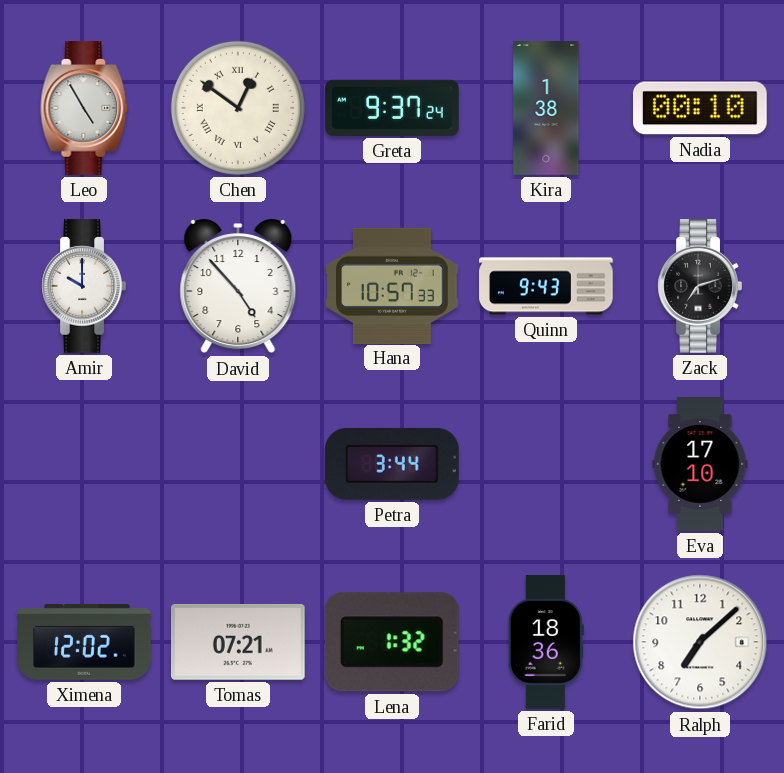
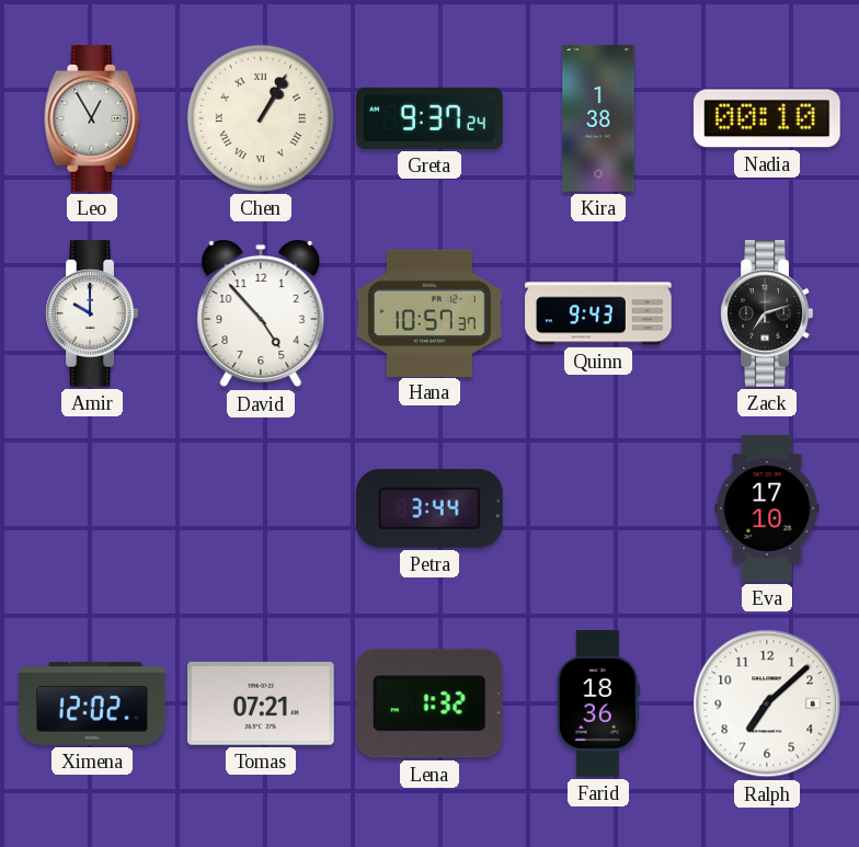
Leo: 4:55 -> 12:55 (92, 118)
Chen: 12:51 -> 1:05 (261, 118)
Hana: 10:57:33 -> 10:57:37 (429, 312)
